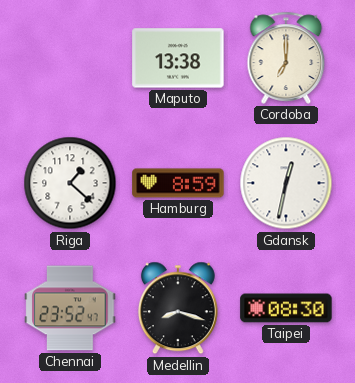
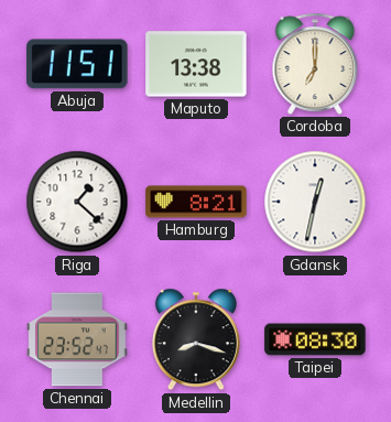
Abuja: none -> 11:51 (77, 64)
Hamburg: 8:59 -> 8:21 (196, 202)
